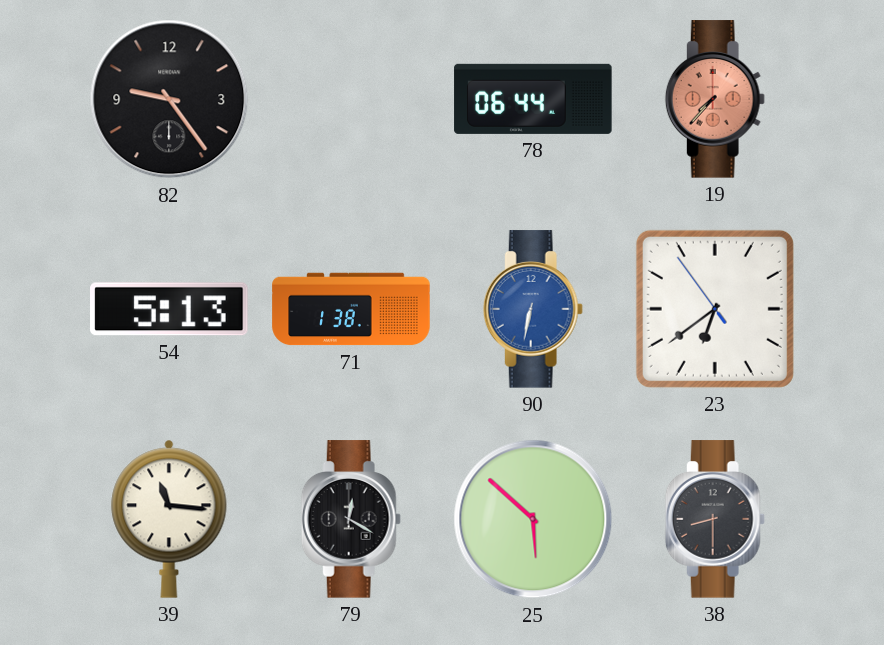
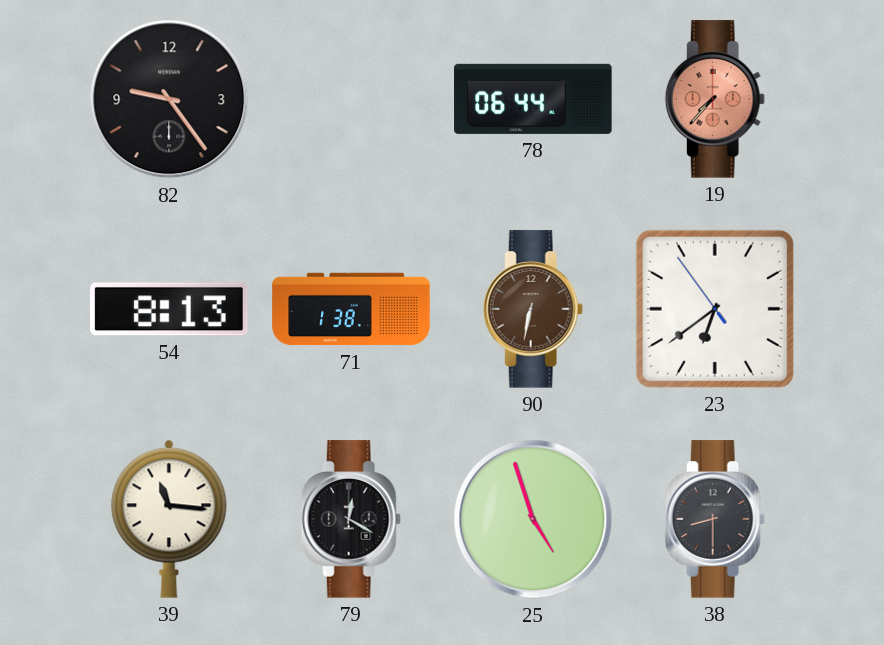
54: 5:13 -> 8:13 (169, 309)
90 dial: blue -> brown (533, 309)
25: 5:52 -> 4:57 (533, 519)
